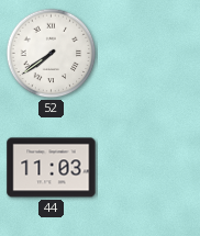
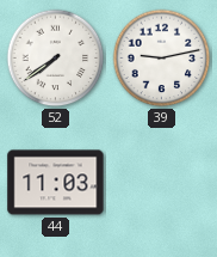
39: none -> 9:13 (162, 59)
